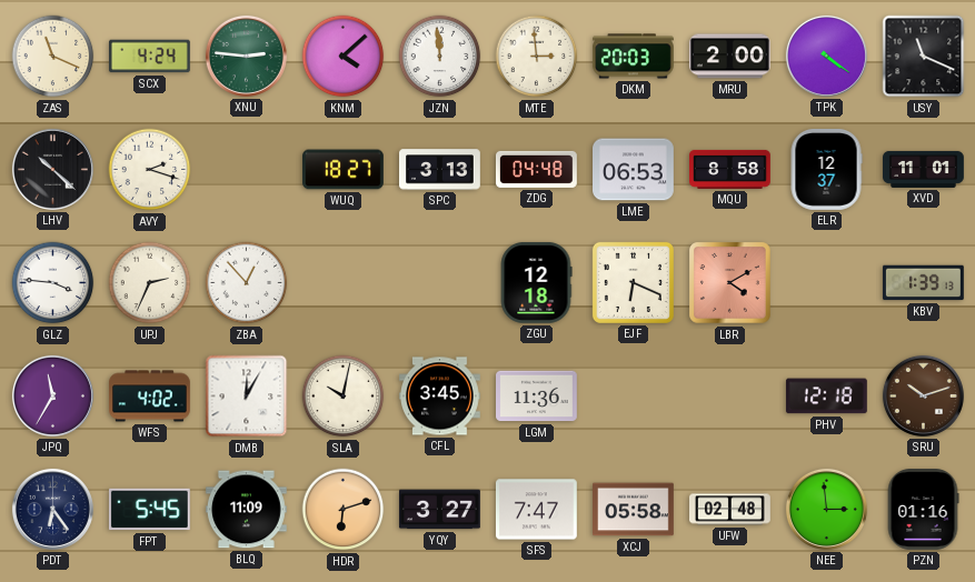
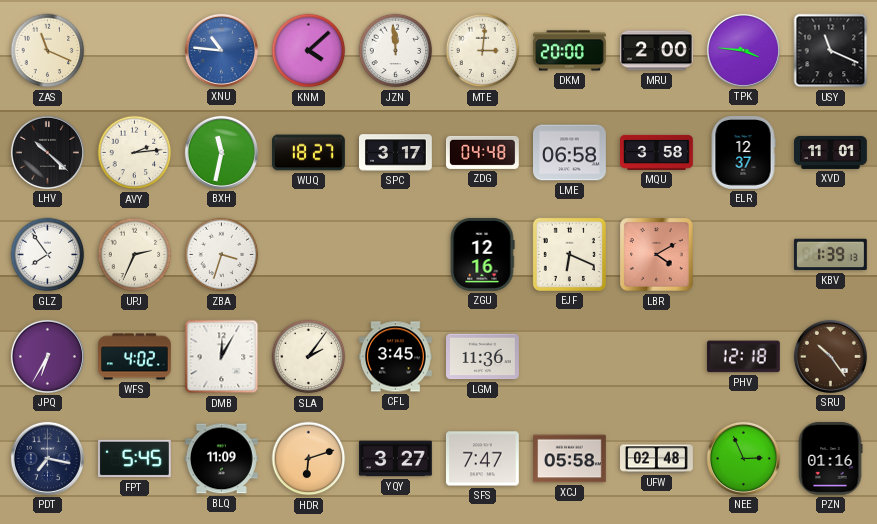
SCX: 4:24 -> none (150, 57)
XNU: 2:46 -> 10:46 (221, 50)
XNU dial: green -> blue (221, 50)
MTE: 2:59 -> 3:01 (483, 51)
DKM: 20:03 -> 20:00 (569, 51)
TPK: 4:21 -> 3:46 (743, 50)
AVY: 2:18 -> 2:14 (135, 153)
BXH: none -> 11:32 (221, 152)
SPC: 3:13 -> 3:17 (396, 153)
LME: 06:53 -> 06:58 (570, 153)
MQU: 8:58 -> 3:58 (657, 152)
GLZ: 3:46 -> 7:54 (48, 255)
ZBA: 12:53 -> 3:33 (222, 255)
ZGU: 12:18 -> 12:16 (482, 254)
JPQ: 11:35 -> 6:35 (47, 356)
SLA: 10:02 -> 2:06 (309, 357)
SRU: 10:12 -> 10:24 (830, 356)
PDT: 6:24 -> 7:17 (47, 458)
NEE: 2:59 -> 2:56 (743, 458)
